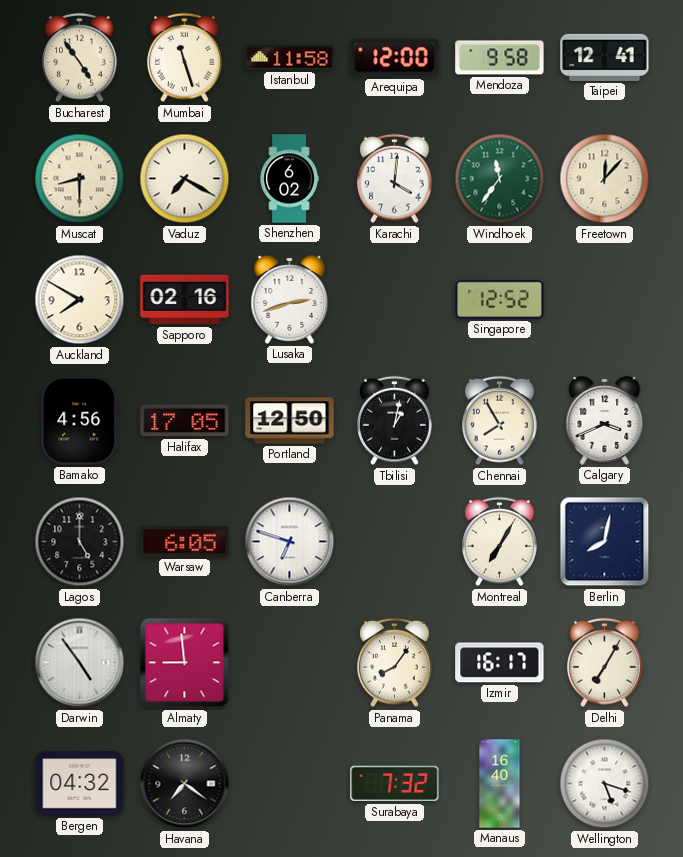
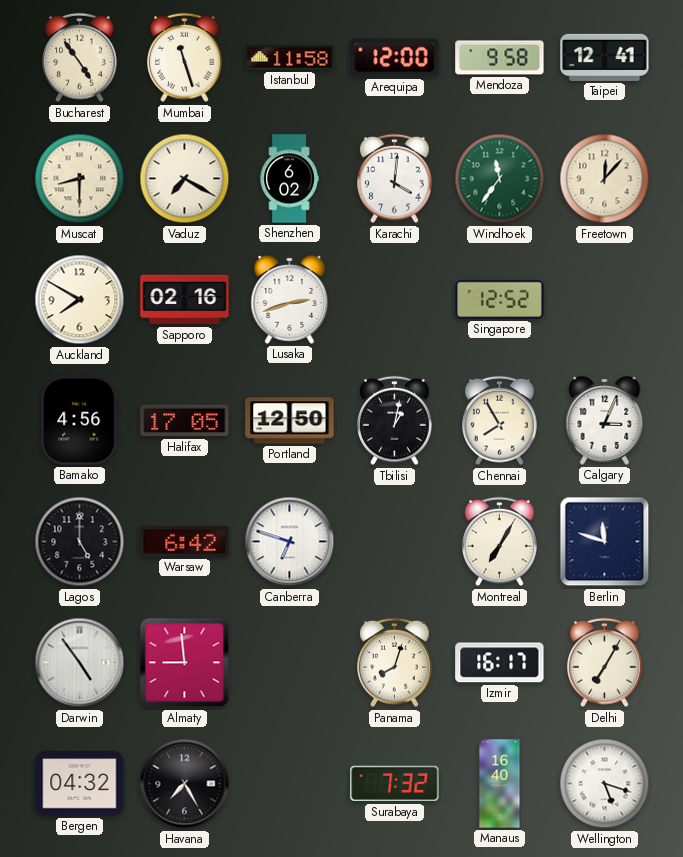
Calgary: 3:41 -> 3:04 (605, 420)
Warsaw: 6:05 -> 6:42 (185, 542)
Berlin: 8:02 -> 11:48 (605, 542)
Panama: 8:06 -> 8:03 (395, 663)
Havana: 7:21 -> 7:25 (185, 784)
